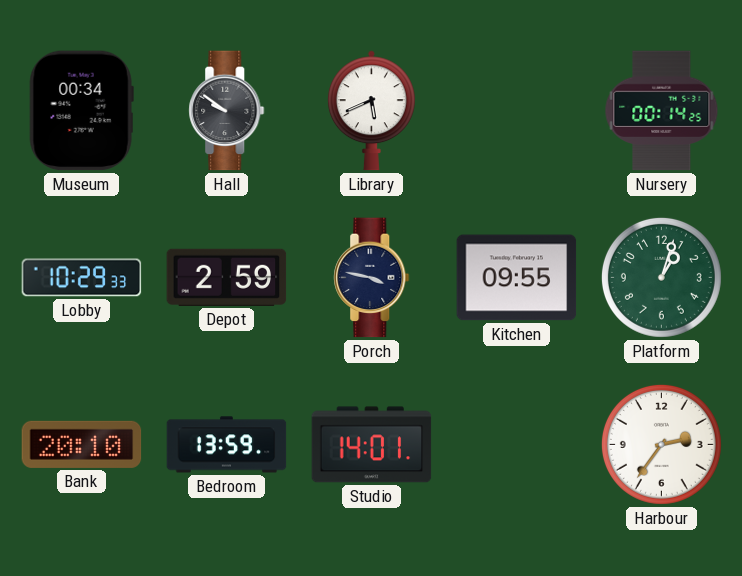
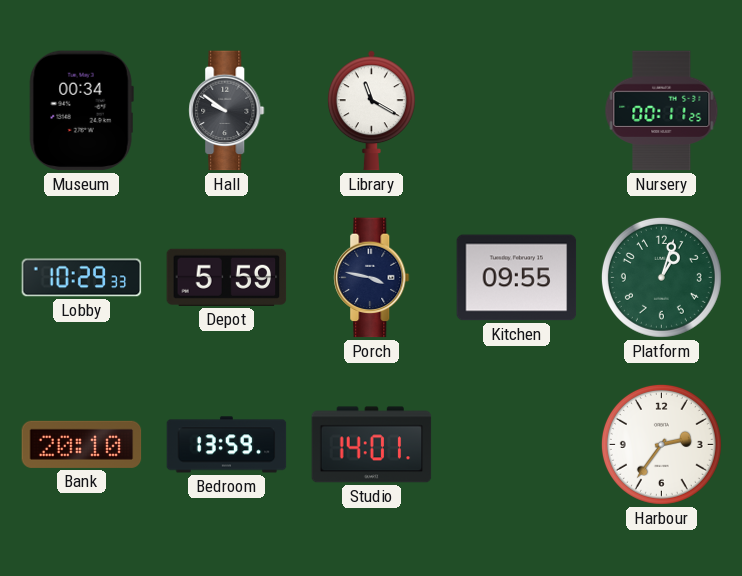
Library: 5:41 -> 11:20 (371, 111)
Nursery: 00:14 -> 00:11 (662, 111)
Depot: 2:59 -> 5:59 (227, 277)
